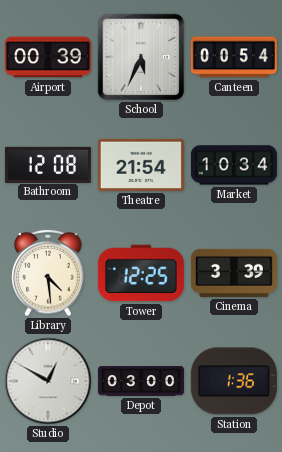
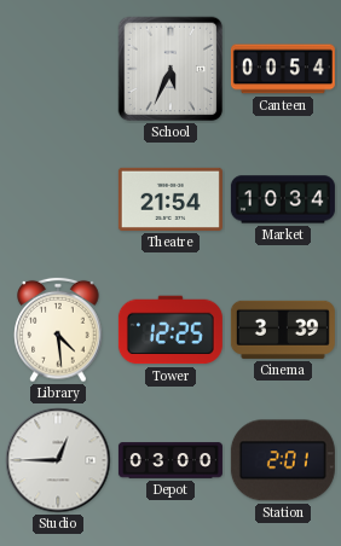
Airport: 00:39 -> none (48, 57)
Bathroom: 12:08 -> none (48, 164)
Studio: 12:50 -> 12:45 (58, 460)
Station: 1:36 -> 2:01 (283, 460)
